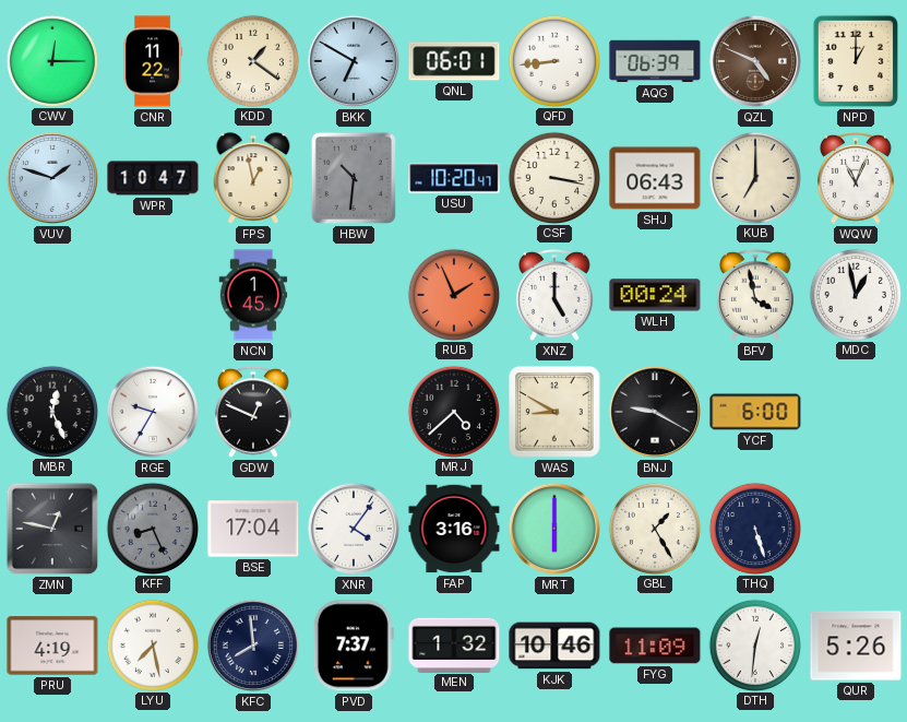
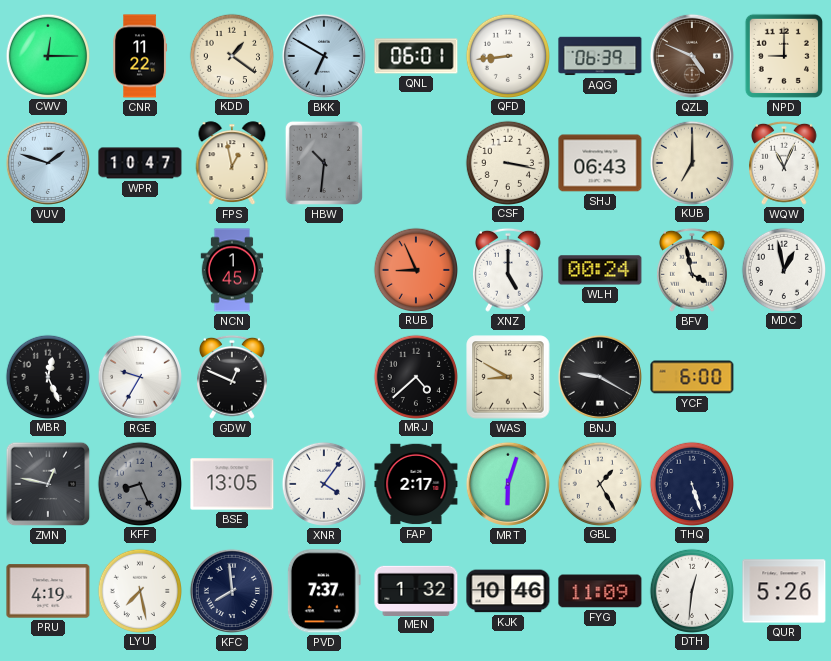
NPD: 1:00 -> 9:00 (784, 56)
USU: 10:20 -> none (454, 178)
RUB: 1:56 -> 8:56 (415, 269)
BSE: 17:04 -> 13:05 (232, 484)
FAP: 3:16 -> 2:17 (416, 484)
MRT: 6:00 -> 6:03 (508, 484)
